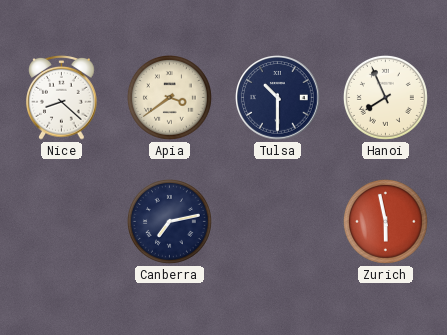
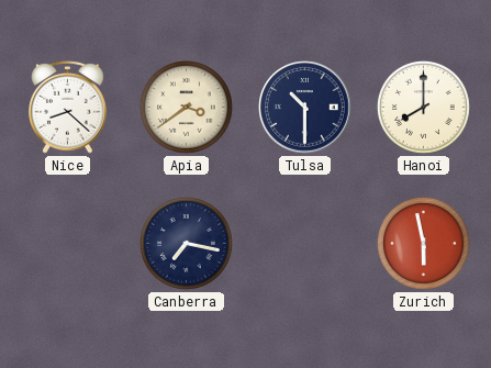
Hanoi: 7:56 -> 8:00 (423, 107)
Canberra: 7:13 -> 7:17 (186, 243)
